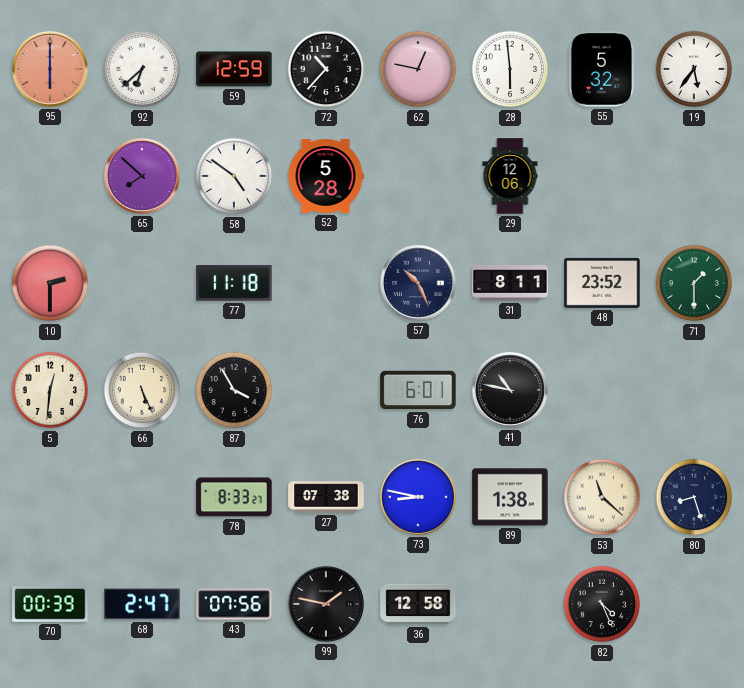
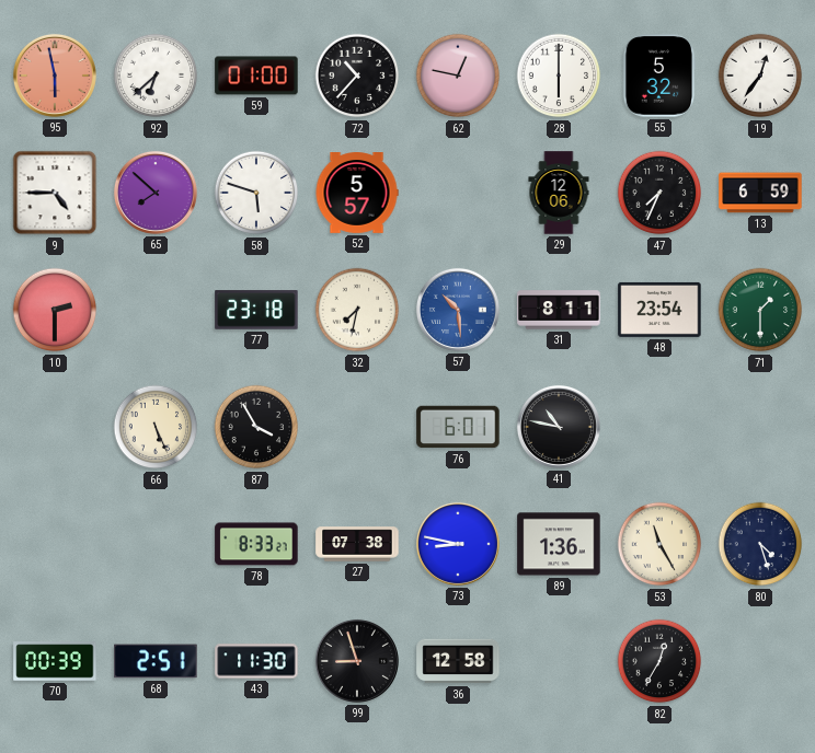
95: 6:00 -> 5:58 (55, 76)
59: 12:59 -> 01:00 (256, 76)
28: 5:59 -> 6:00 (559, 76)
19: 5:36 -> 12:36 (760, 76)
9: none -> 4:45 (55, 193)
58: 4:51 -> 5:48 (256, 193)
52: 5:28 -> 5:57 (357, 194)
47: none -> 7:34 (659, 193)
13: none -> 6:59 (760, 193)
77: 11:18 -> 23:18 (256, 310)
32: none -> 7:32 (357, 310)
57: 10:26 -> 10:29 (458, 310)
57 dial: navy -> blue (458, 310)
48: 23:52 -> 23:54 (659, 310)
5: 12:31 -> none (50, 390)
89: 1:38 -> 1:36 (559, 544)
53: 11:22 -> 11:25 (659, 544)
80: 8:27 -> 4:27 (760, 544)
68: 2:47 -> 2:51 (156, 661)
43: 07:56 -> 11:30 (256, 661)
99: 1:47 -> 8:57 (357, 661)
82: 4:26 -> 12:35 (659, 661)
